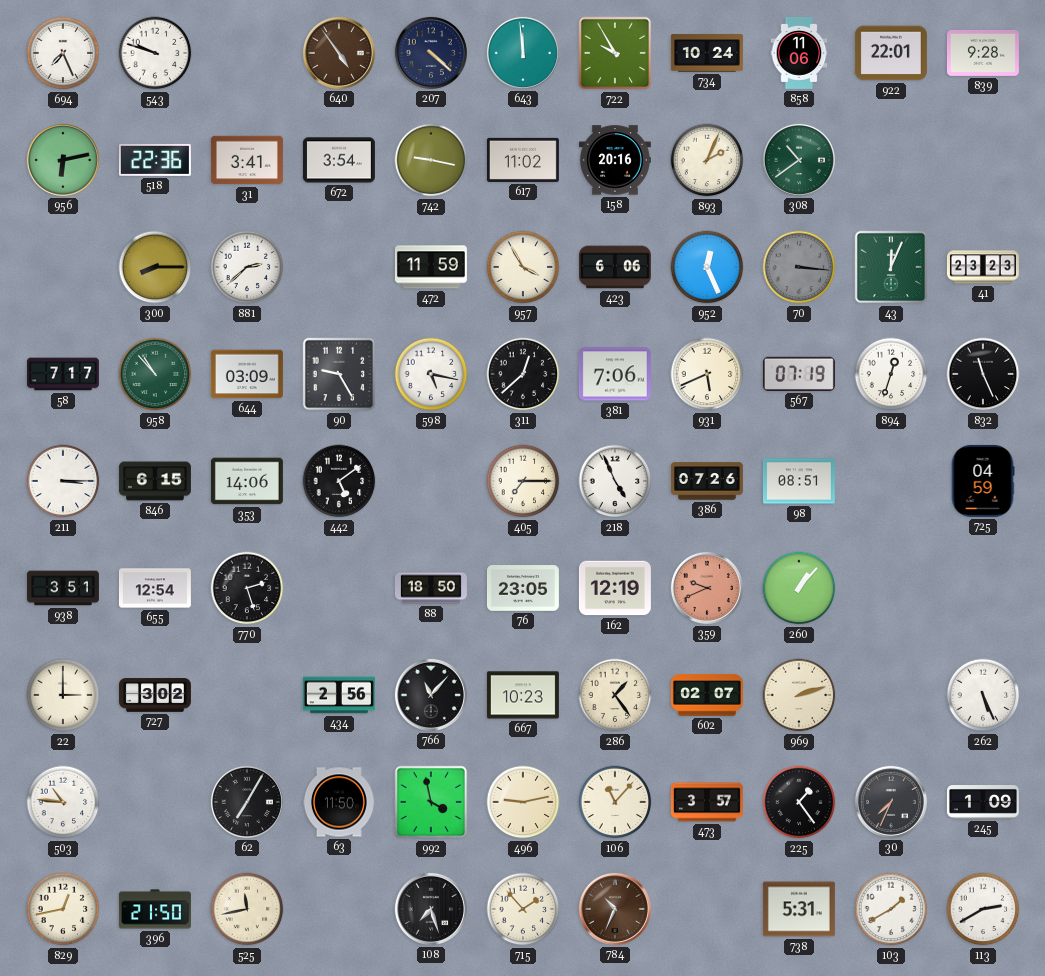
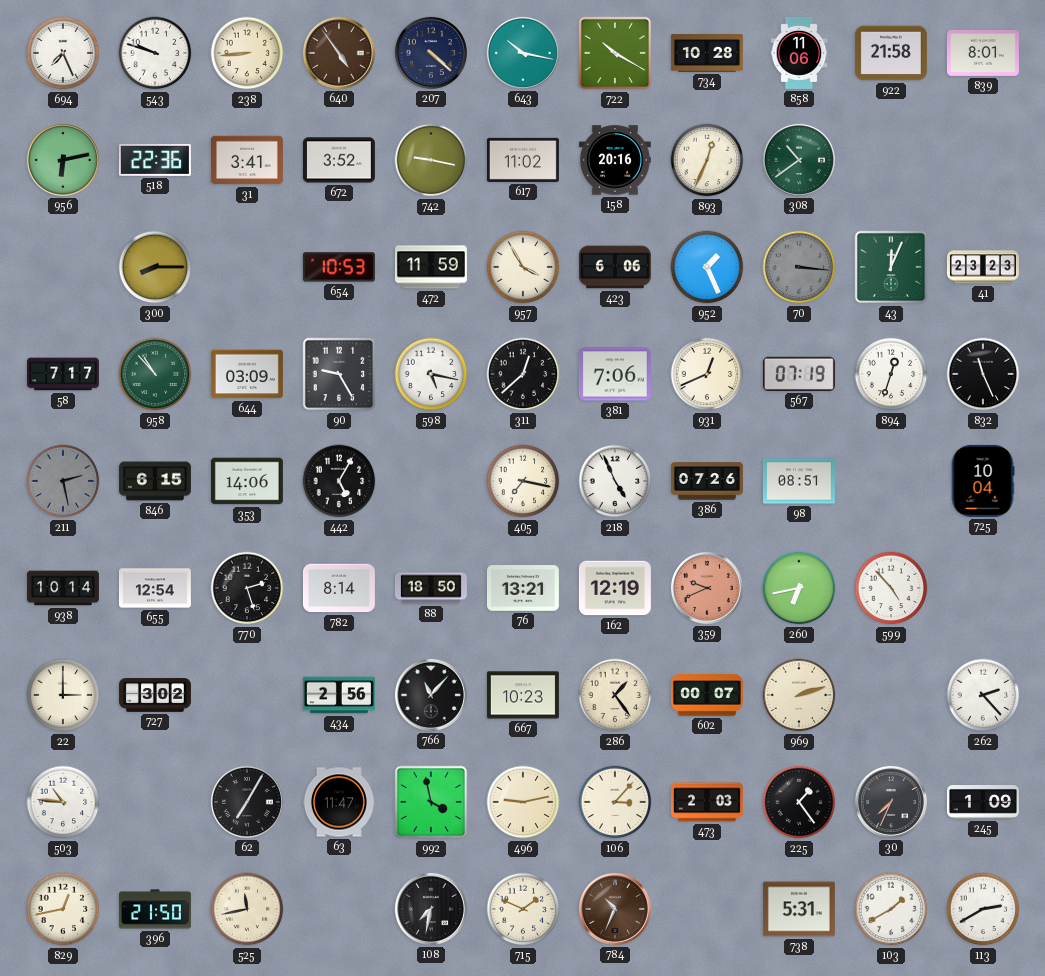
238: none -> 8:44 (247, 53)
643: 11:59 -> 10:17 (523, 53)
722: 9:55 -> 10:20 (615, 53)
734: 10:24 -> 10:28 (707, 53)
922: 22:01 -> 21:58 (891, 53)
839: 9:28 -> 8:01 (983, 53)
672: 3:54 -> 3:52 (339, 160)
893: 2:04 -> 12:34 (707, 160)
881: 2:38 -> none (247, 267)
654: none -> 10:53 (339, 267)
952: 12:26 -> 1:26 (707, 267)
931: 5:41 -> 12:41 (707, 374)
211: 3:15 -> 2:28 (63, 481)
211 dial: white -> grey (63, 481)
442: 5:09 -> 5:05 (339, 481)
405: 7:15 -> 7:17 (523, 481)
725: 04:59 -> 10:04 (983, 481)
938: 3:51 -> 10:14 (63, 588)
782: none -> 8:14 (339, 588)
76: 23:05 -> 13:21 (523, 588)
260: 1:07 -> 6:43 (799, 588)
599: none -> 4:53 (891, 588)
602: 02:07 -> 00:07 (707, 695)
262: 5:26 -> 2:23 (983, 695)
63: 11:50 -> 11:47 (339, 802)
106: 11:07 -> 3:07 (615, 802)
473: 3:57 -> 2:03 (707, 802)
108: 7:27 -> 7:32 (431, 909)
715: 1:53 -> 1:49 (523, 909)
